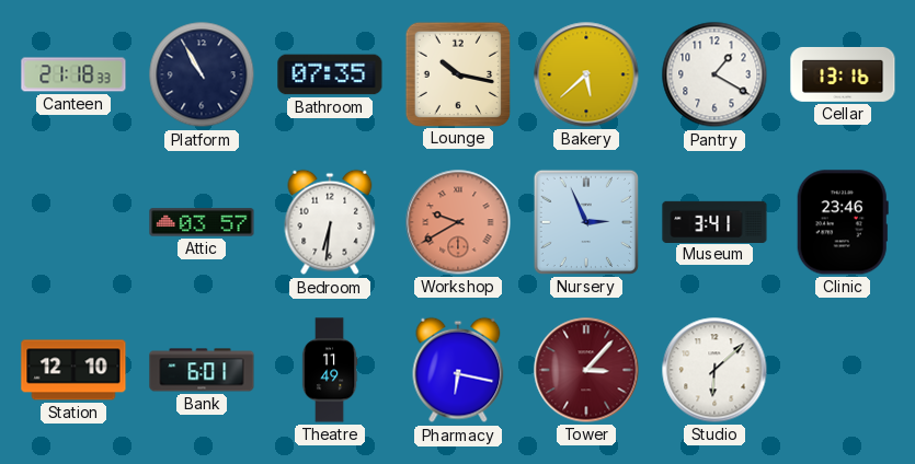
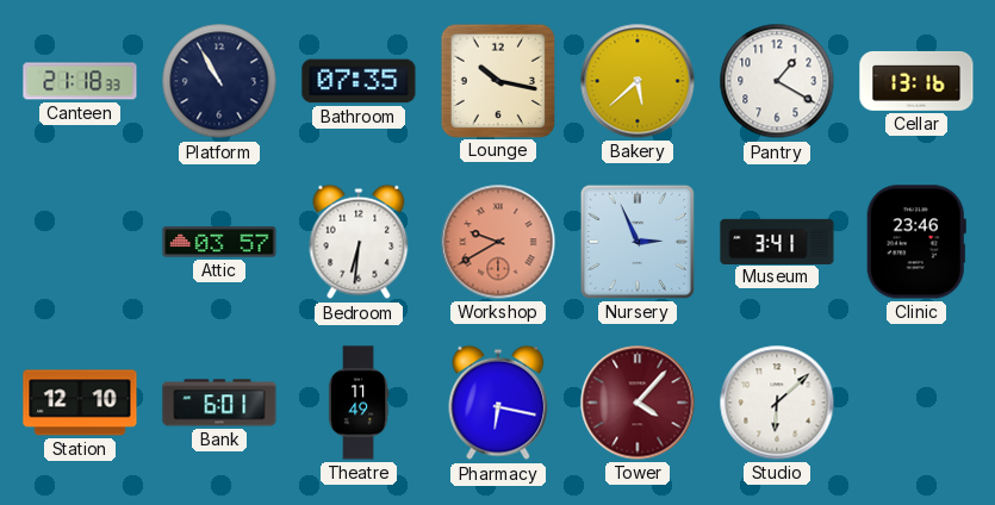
Tower: 3:07 -> 4:07 (638, 403)
